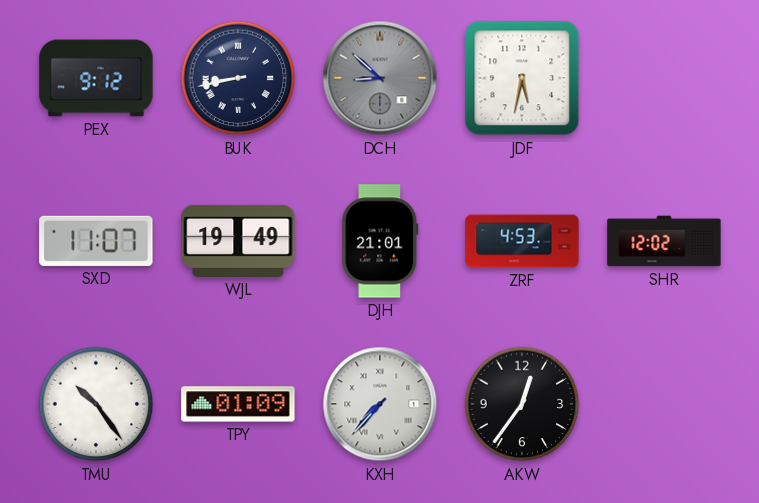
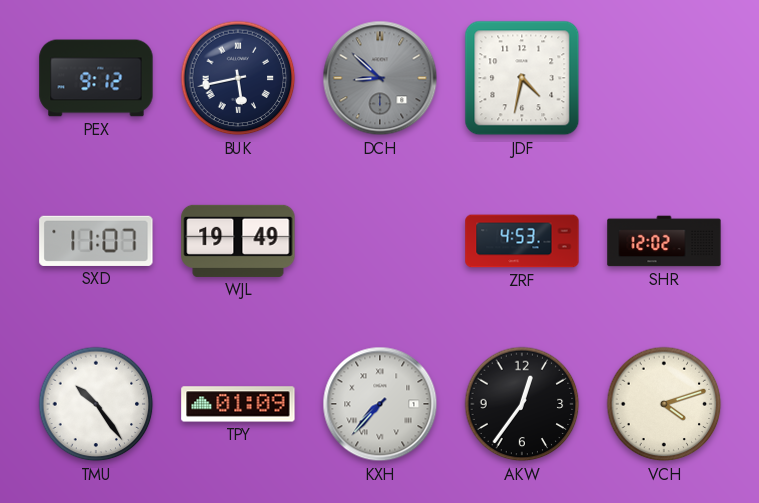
BUK: 8:43 -> 5:43 (238, 78)
JDF: 5:32 -> 4:32 (522, 78)
DJH: 21:01 -> none (380, 241)
VCH: none -> 4:12 (664, 404)
